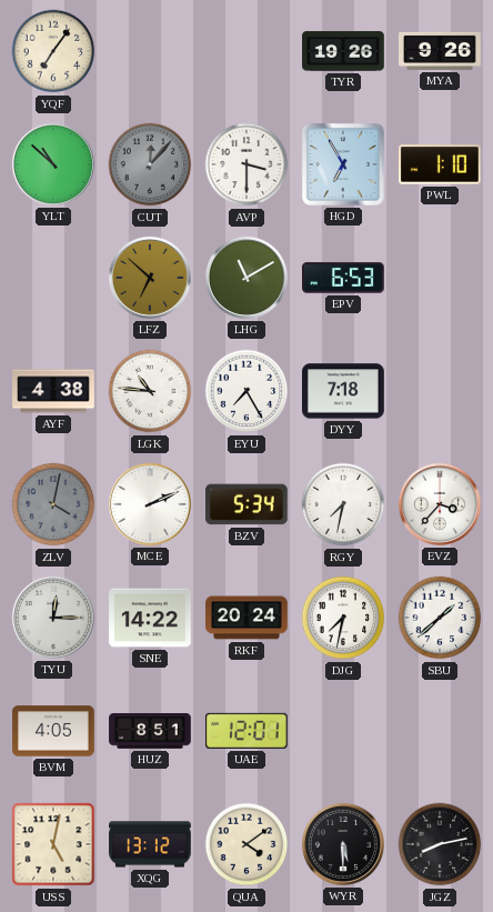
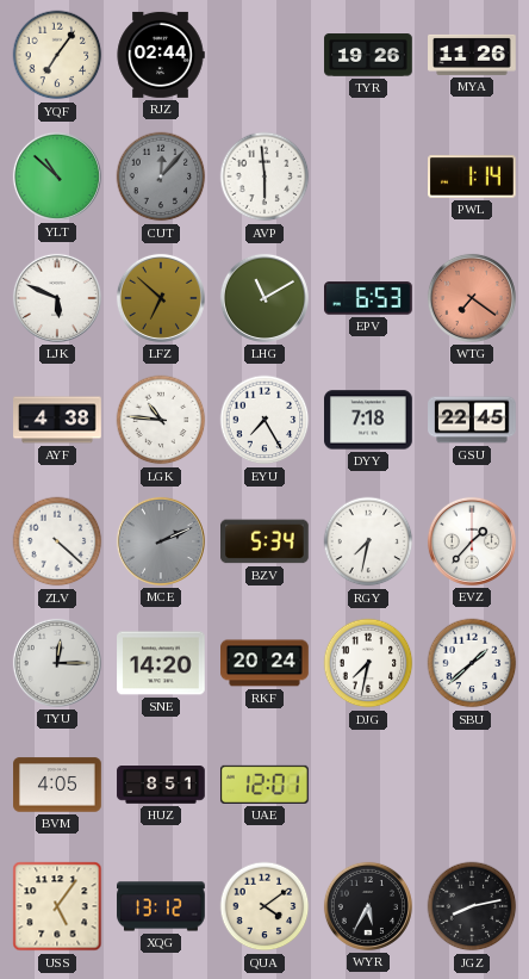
RJZ: none -> 02:44 (161, 55)
MYA: 9:26 -> 11:26 (472, 55)
AVP: 3:30 -> 5:59 (264, 176)
HGD: 6:55 -> none (343, 164)
PWL: 1:10 -> 1:14 (473, 176)
LJK: none -> 5:49 (57, 298)
WTG: none -> 7:21 (472, 298)
GSU: none -> 22:45 (472, 420)
ZLV: 4:02 -> 4:22 (57, 541)
ZLV dial: grey -> white (57, 541)
MCE dial: white -> grey (161, 541)
EVZ: 3:37 -> 1:37 (472, 541)
SNE: 14:22 -> 14:20 (161, 663)
USS: 5:02 -> 5:06 (57, 906)
WYR: 5:30 -> 5:35 (368, 906)
